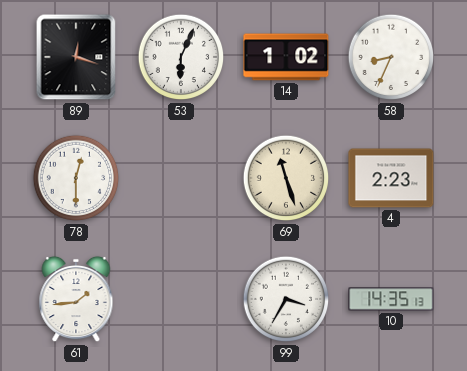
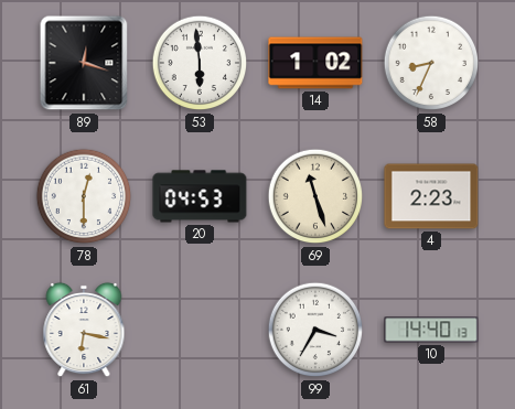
53: 6:04 -> 5:59 (200, 63)
20: none -> 04:53 (200, 196)
61: 1:44 -> 6:17 (84, 330)
10: 14:35 -> 14:40 (431, 330)
